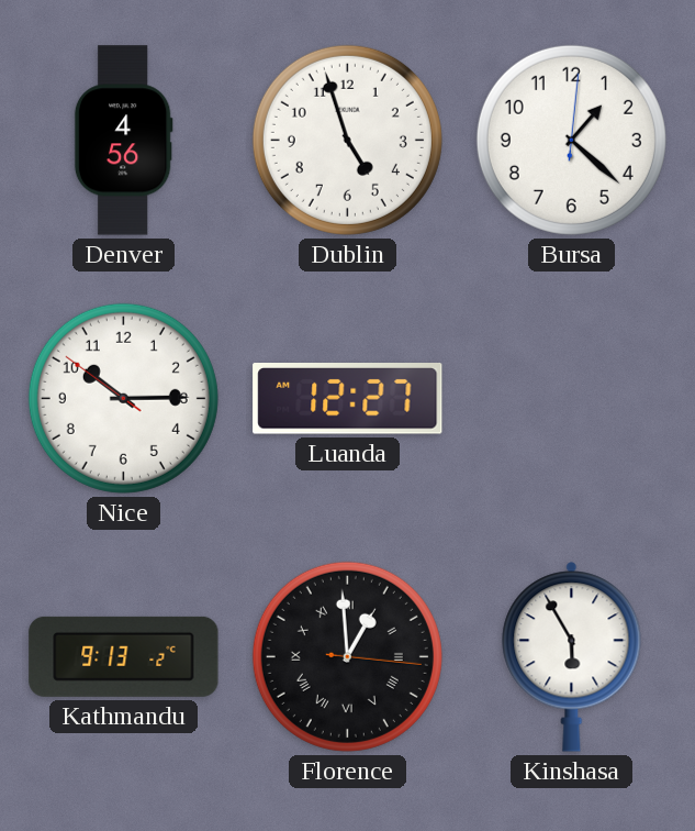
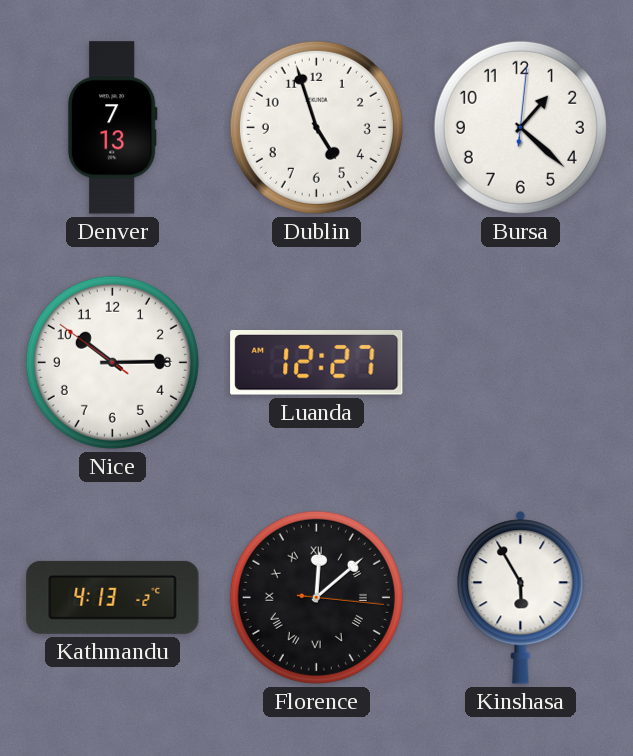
Denver: 4:56 -> 7:13 (112, 128)
Kathmandu: 9:13 -> 4:13 (113, 597)
Florence: 12:59 -> 12:08 (316, 597)
